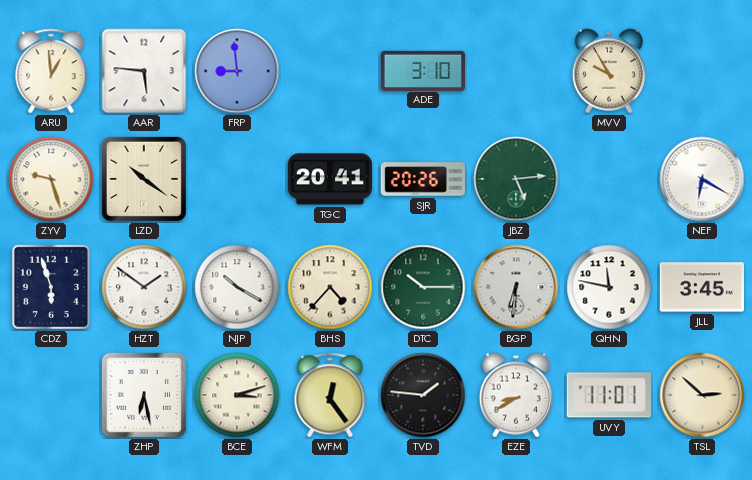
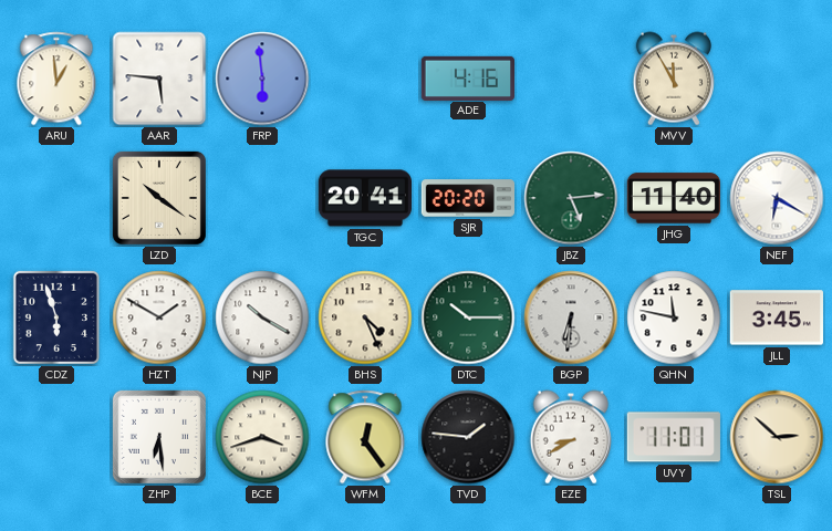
FRP: 8:59 -> 5:59 (262, 79)
ADE: 3:10 -> 4:16 (467, 77)
MVV: 9:55 -> 11:55 (674, 79)
ZYV: 9:27 -> none (51, 179)
SJR: 20:26 -> 20:20 (467, 198)
JHG: none -> 11:40 (673, 198)
HZT: 1:51 -> 1:50 (159, 317)
BHS: 4:37 -> 4:26 (365, 317)
ZHP: 6:28 -> 6:29 (159, 437)
BCE: 3:12 -> 3:42 (262, 437)
